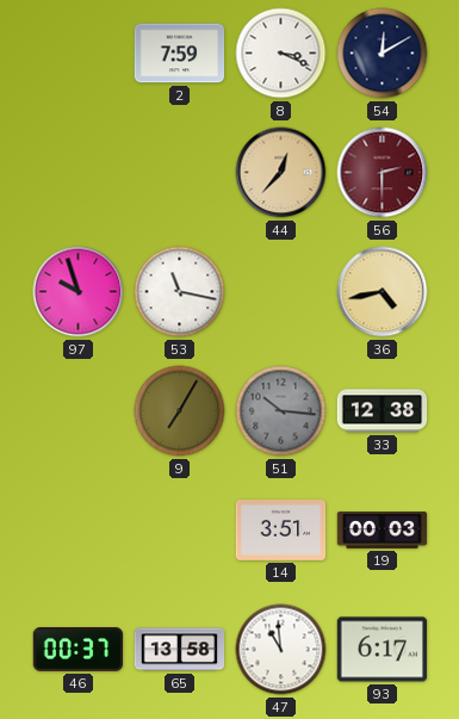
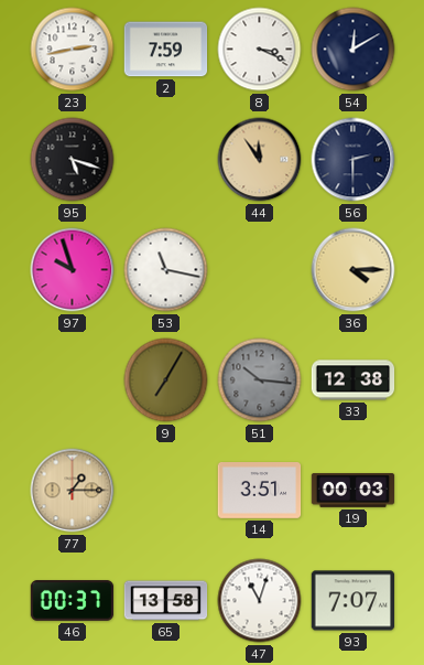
23: none -> 2:43 (73, 50)
95: none -> 5:18 (73, 160)
44: 12:37 -> 11:54 (260, 160)
56 dial: burgundy -> navy (354, 160)
36: 4:43 -> 4:15 (354, 270)
77: none -> 1:15 (73, 491)
47: 10:59 -> 11:03 (260, 601)
93: 6:17 -> 7:07 (354, 601)
